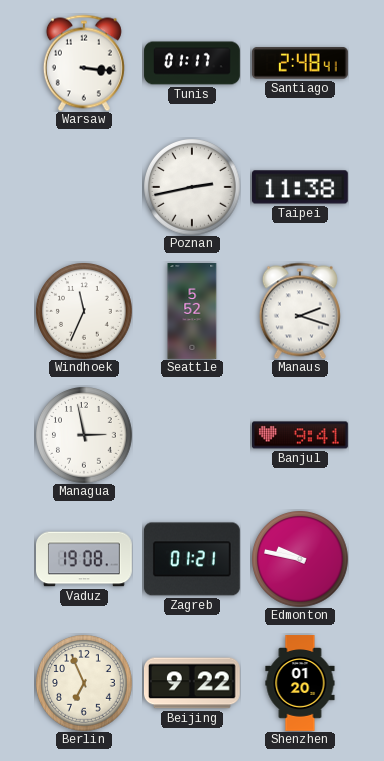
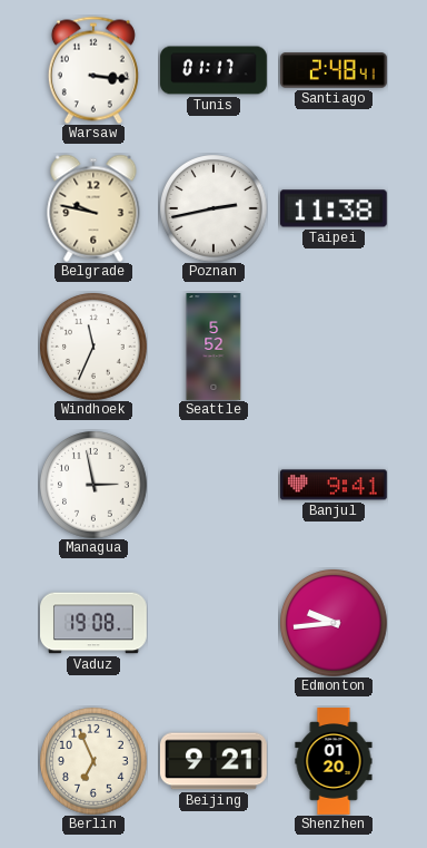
Belgrade: none -> 9:47 (93, 208)
Manaus: 2:18 -> none (300, 311)
Zagreb: 01:21 -> none (192, 559)
Edmonton: 9:47 -> 9:44 (334, 623)
Beijing: 9:22 -> 9:21 (213, 761)
